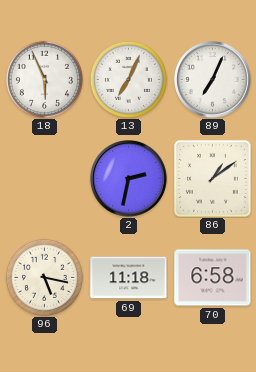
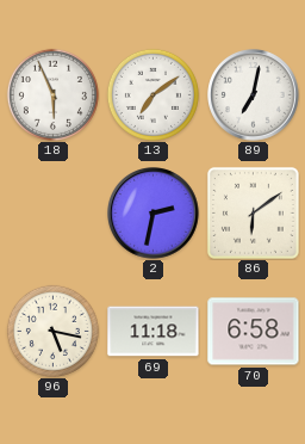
13: 7:04 -> 7:09 (152, 94)
89: 7:04 -> 7:02 (254, 95)
86: 1:09 -> 6:09 (253, 212)
